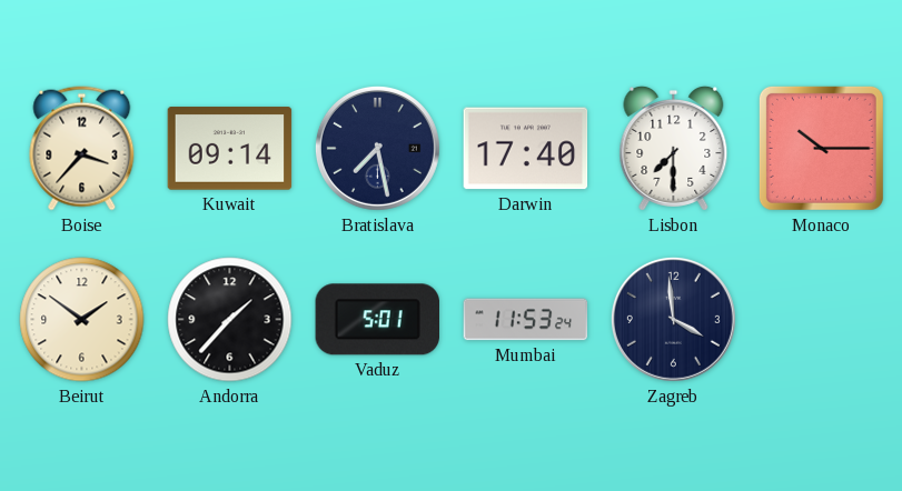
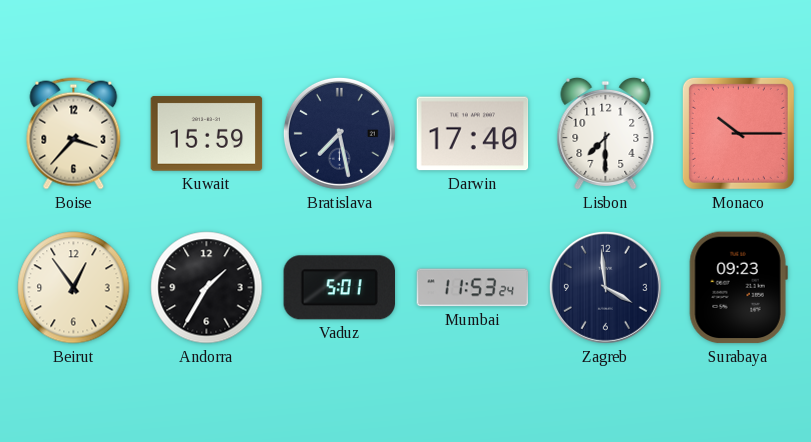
Kuwait: 09:14 -> 15:59 (207, 134)
Beirut: 1:51 -> 12:54 (74, 288)
Andorra: 1:37 -> 1:35 (207, 288)
Surabaya: none -> 09:23 (738, 288)
